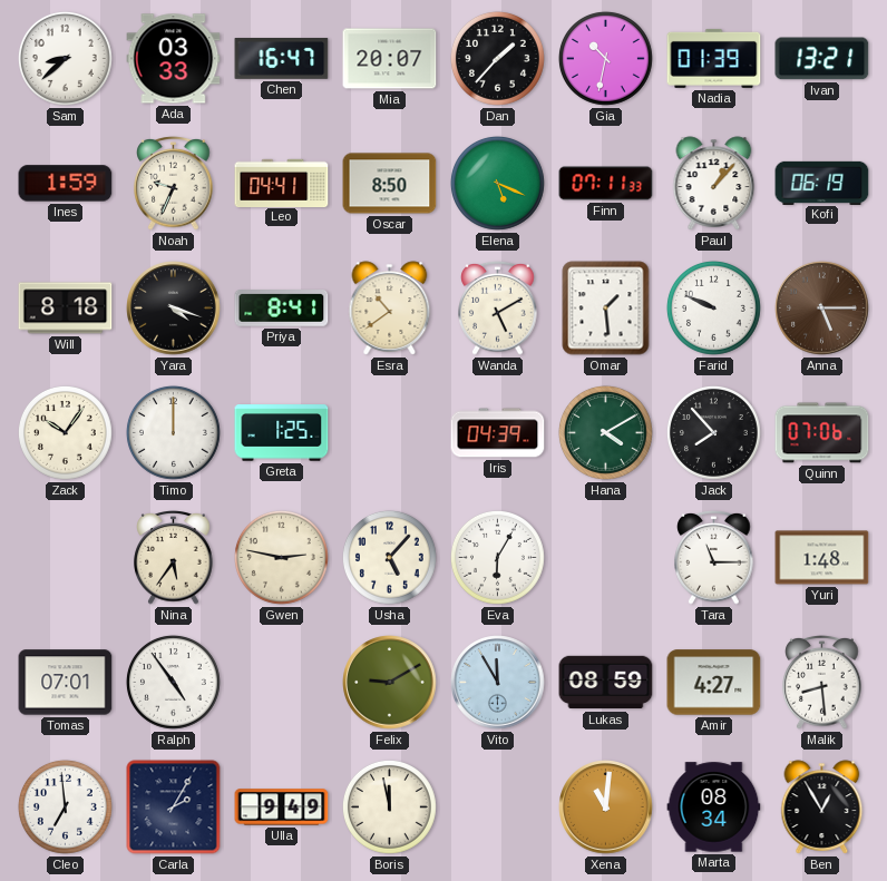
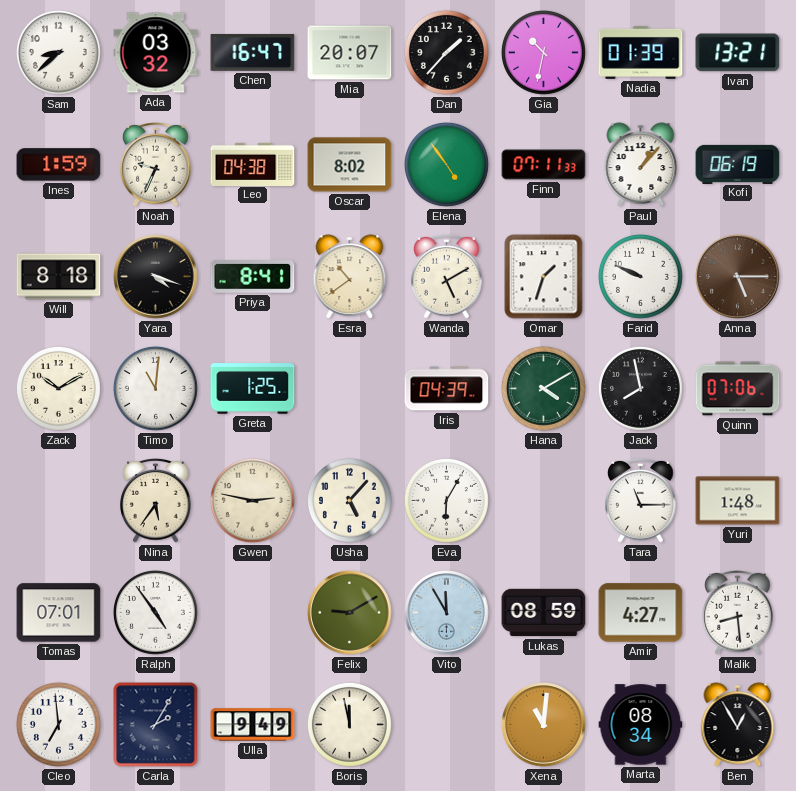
Ada: 03:33 -> 03:32 (156, 53)
Leo: 04:41 -> 04:38 (253, 164)
Oscar: 8:50 -> 8:02 (350, 165)
Elena: 5:19 -> 4:54 (447, 165)
Omar: 1:29 -> 1:33 (544, 277)
Zack: 10:06 -> 10:10 (59, 389)
Timo: 12:00 -> 11:01 (156, 389)
Jack: 7:53 -> 7:58 (641, 389)
